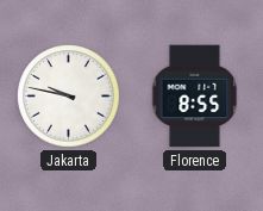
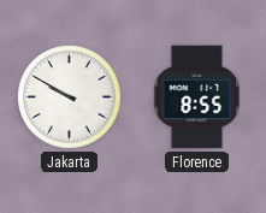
Jakarta: 9:47 -> 9:50 (70, 97)
